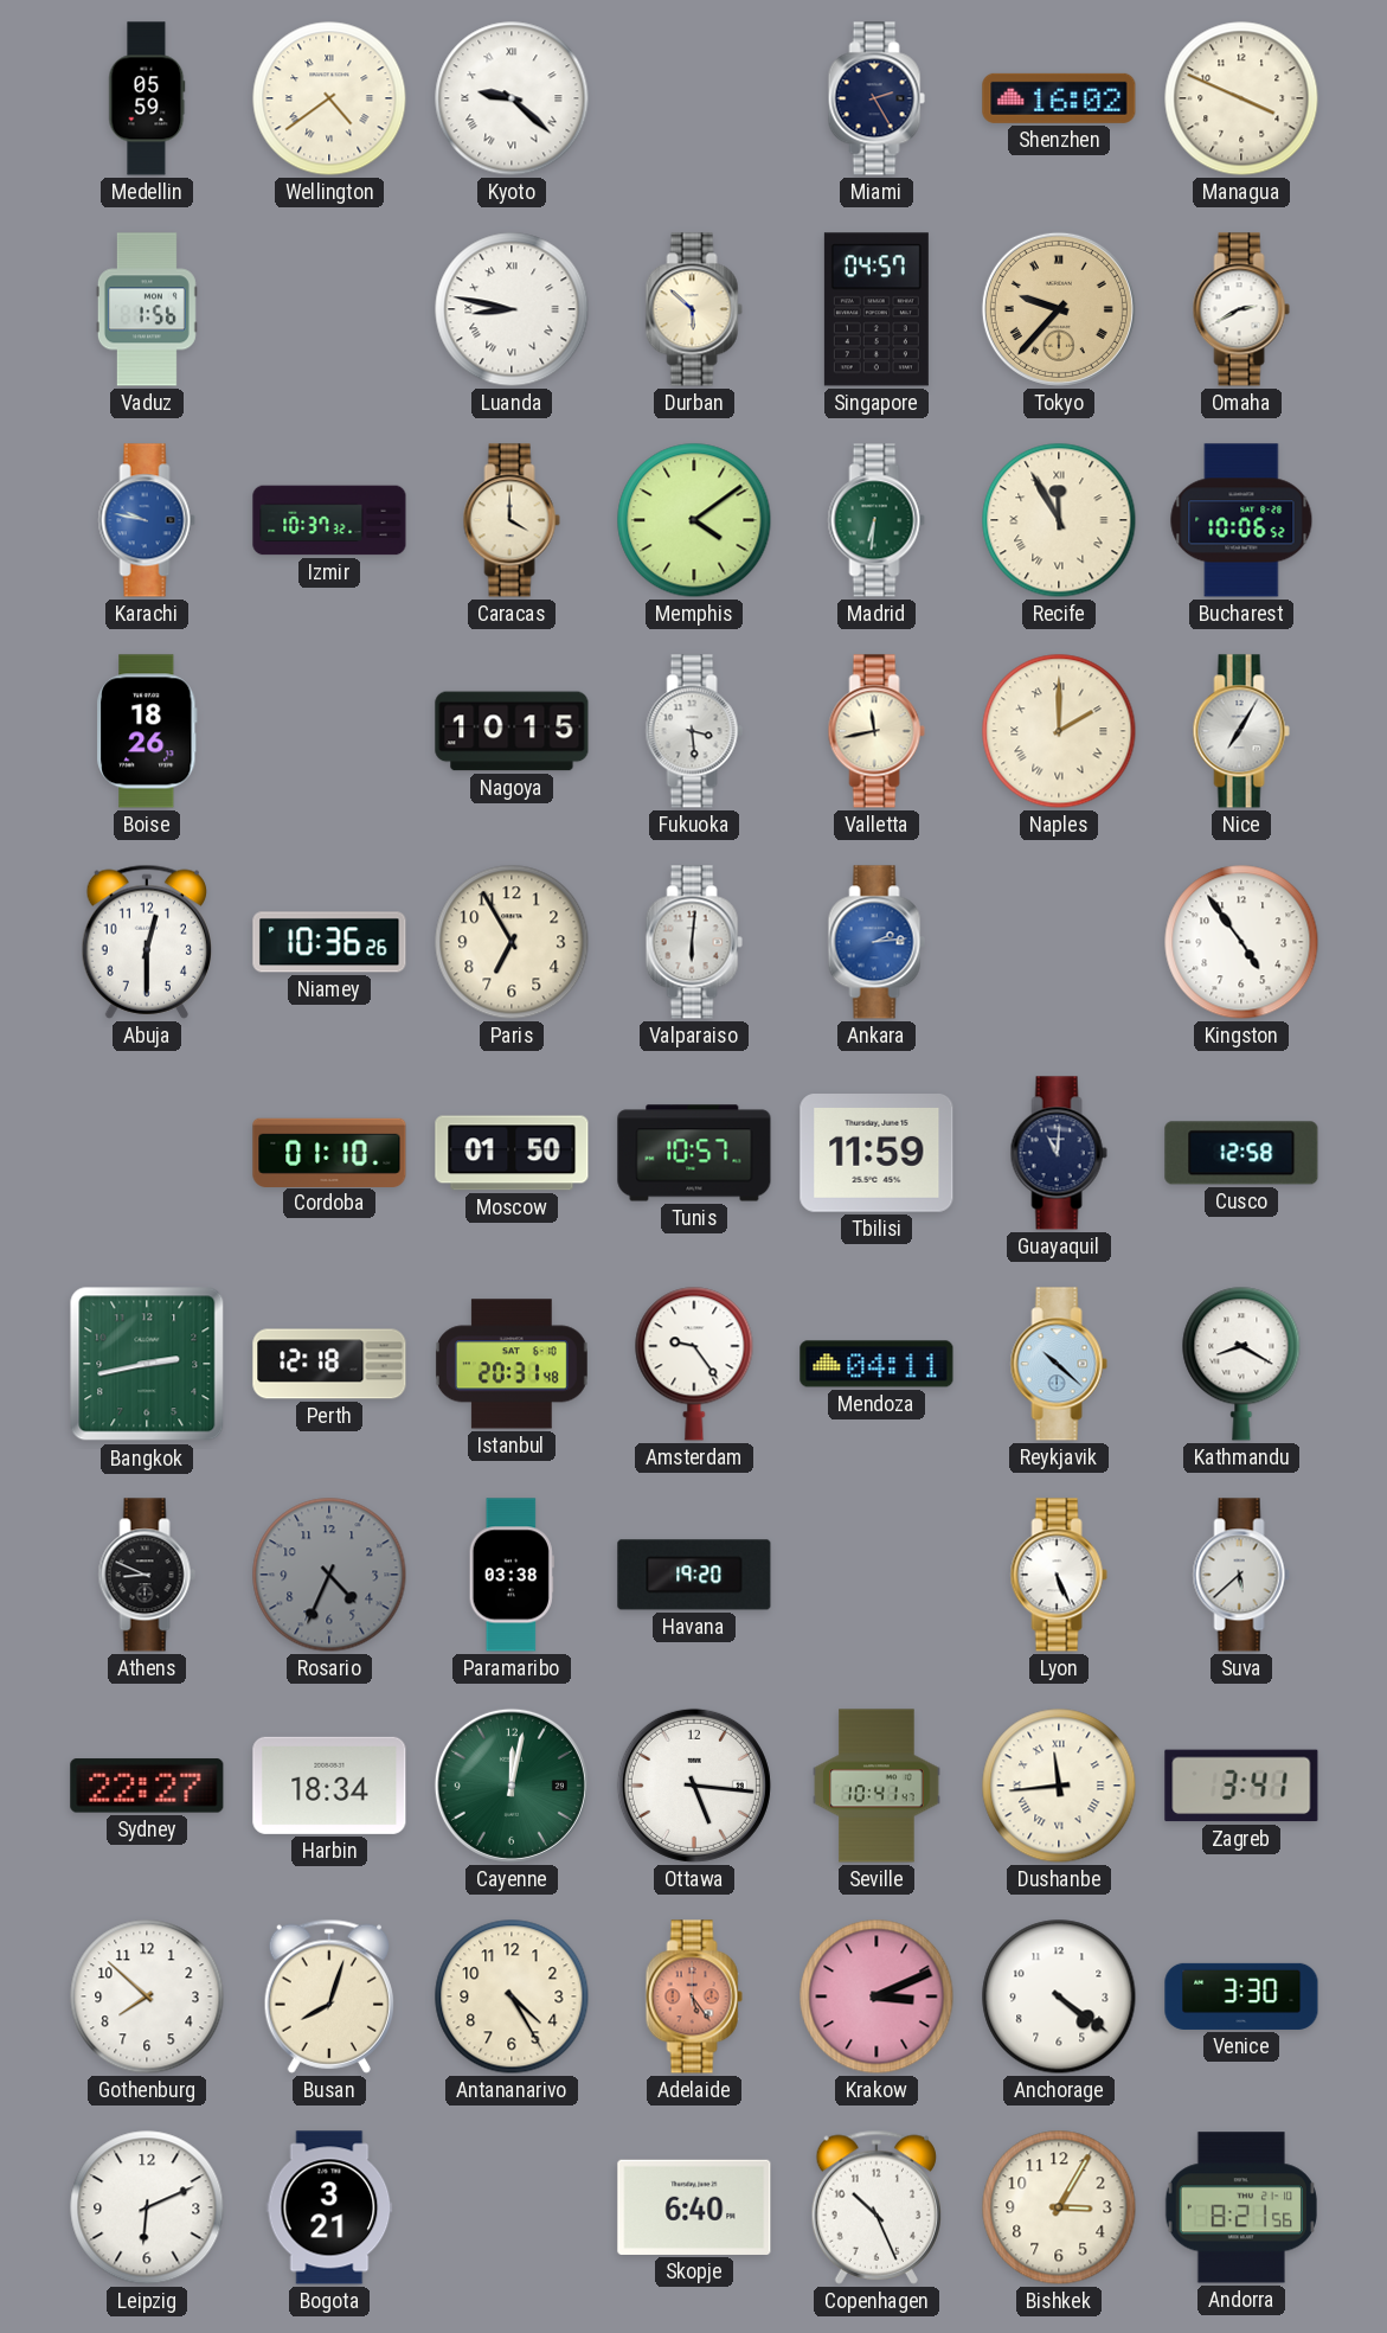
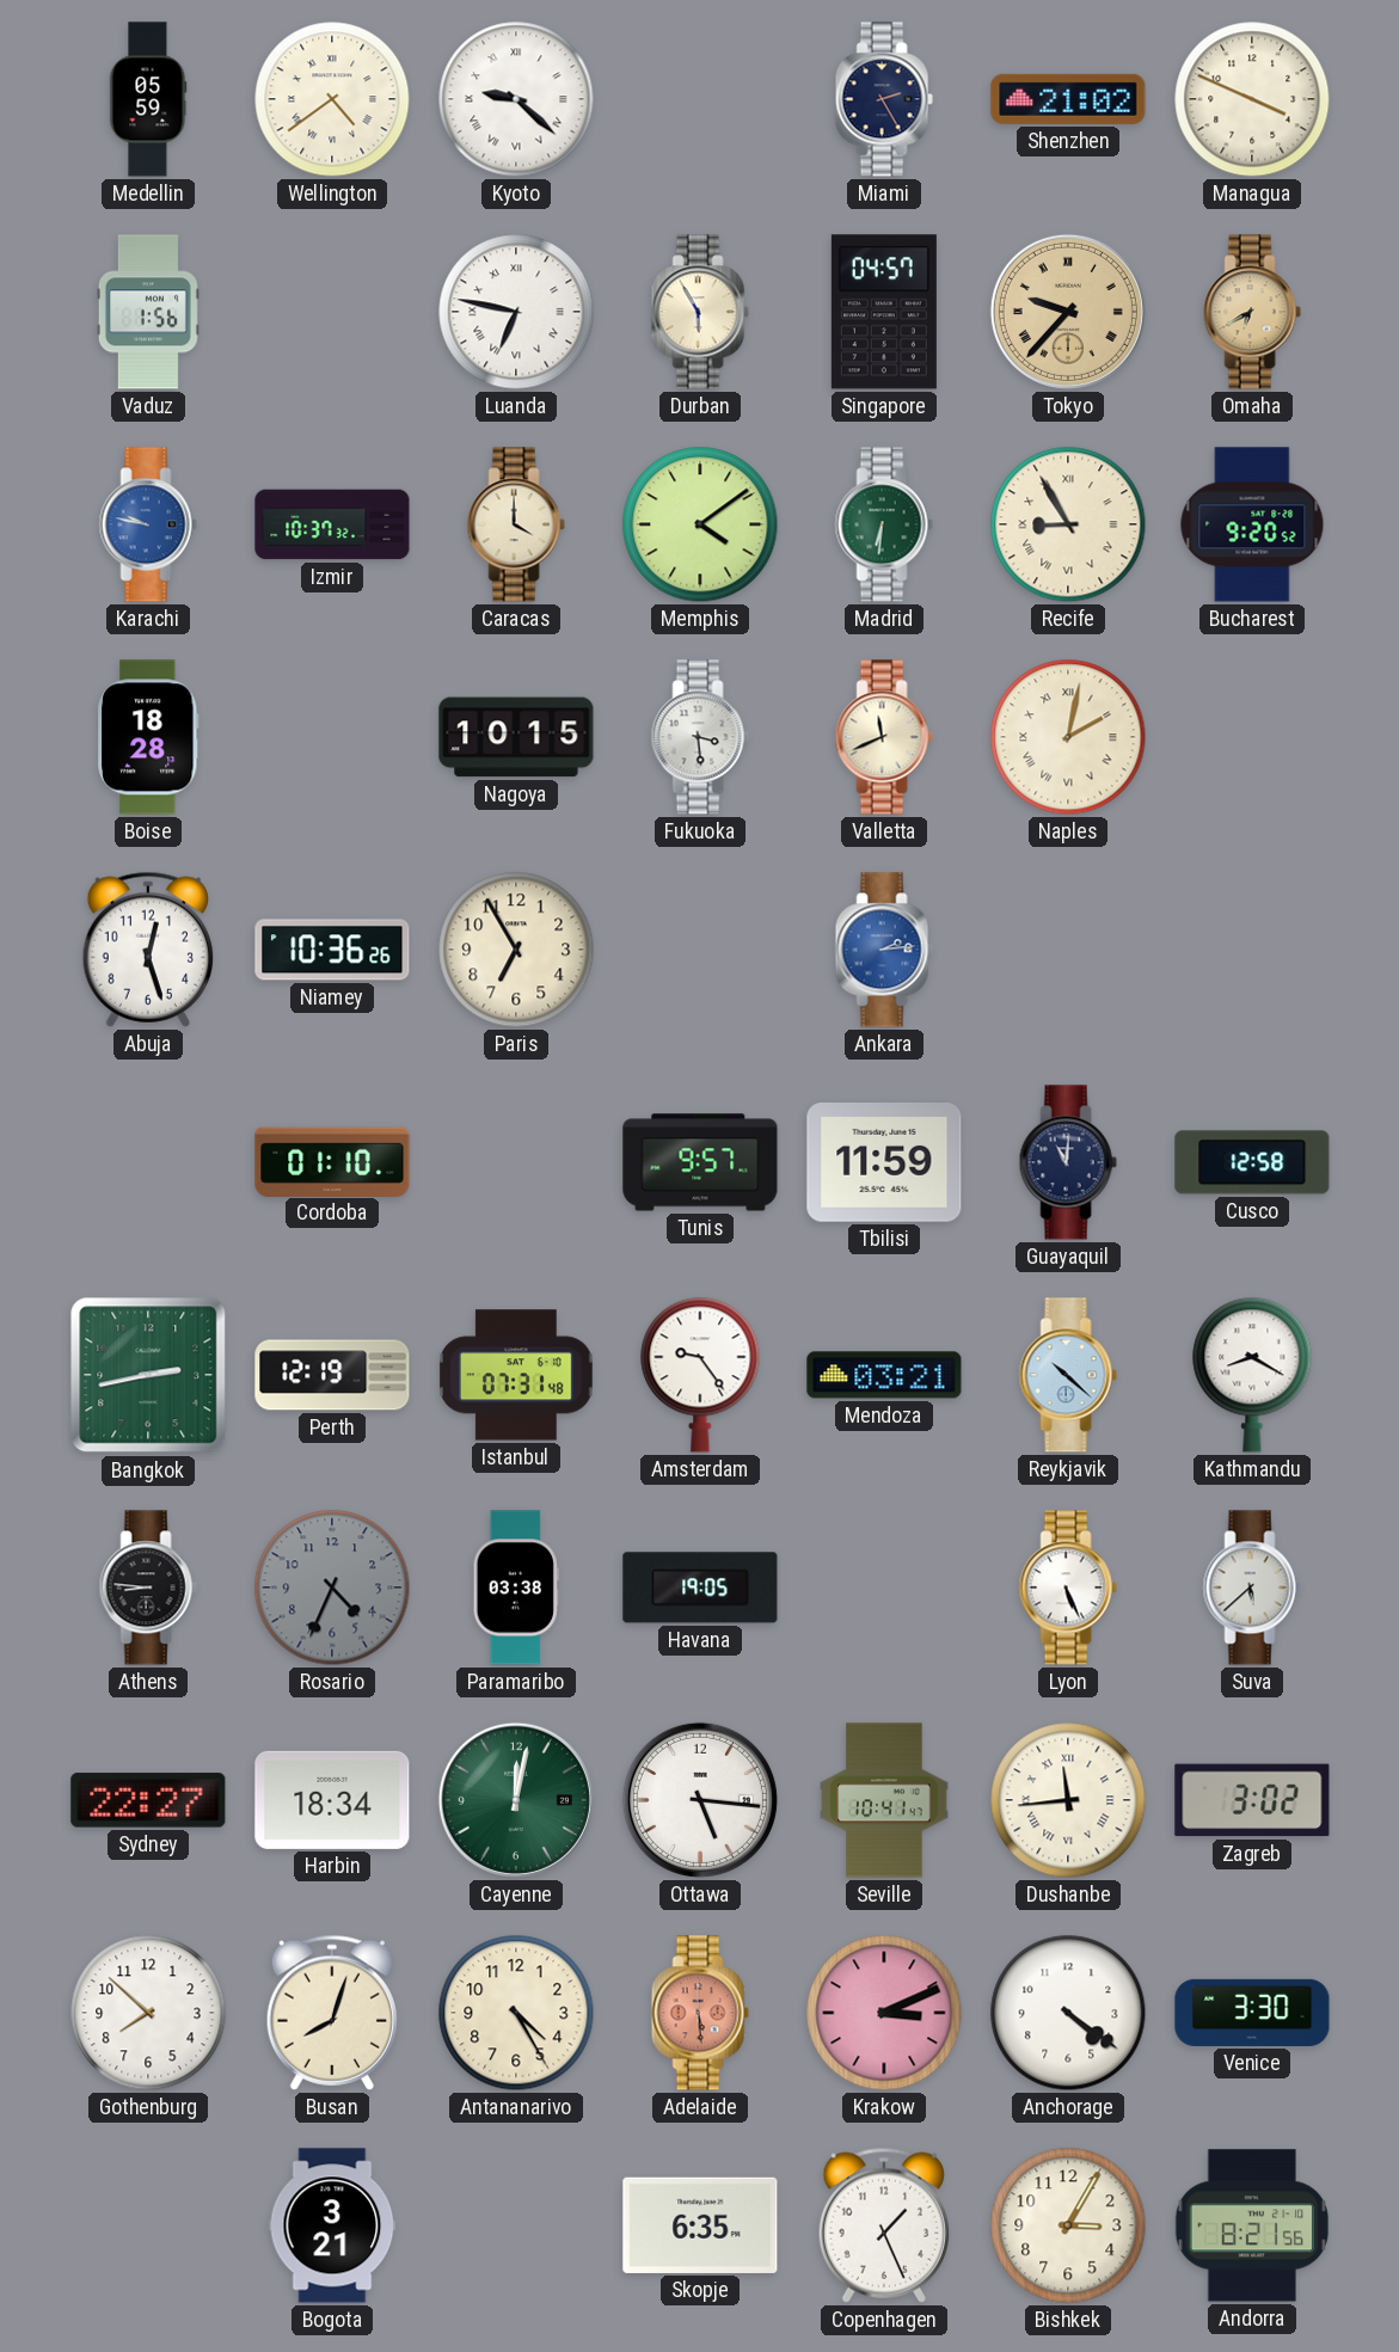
Shenzhen: 16:02 -> 21:02 (1068, 99)
Luanda: 8:47 -> 6:47 (516, 312)
Durban: 5:52 -> 5:55 (700, 312)
Omaha: 2:40 -> 6:40 (1252, 312)
Omaha dial: white -> champagne (1252, 312)
Recife: 11:55 -> 8:55 (1068, 524)
Bucharest: 10:06 -> 9:20 (1252, 524)
Boise: 18:26 -> 18:28 (148, 737)
Valletta: 11:43 -> 11:41 (884, 737)
Naples: 2:00 -> 2:02 (1068, 737)
Nice: 7:05 -> none (1241, 731)
Abuja: 12:30 -> 12:27 (147, 950)
Valparaiso: 6:01 -> none (694, 942)
Kingston: 4:54 -> none (1241, 942)
Moscow: 01:50 -> none (512, 1153)
Tunis: 10:57 -> 9:57 (700, 1162)
Perth: 12:18 -> 12:19 (332, 1375)
Istanbul: 20:31 -> 07:31 (516, 1375)
Mendoza: 04:11 -> 03:21 (884, 1375)
Athens: 8:49 -> 8:46 (148, 1588)
Havana: 19:20 -> 19:05 (700, 1588)
Zagreb: 3:41 -> 3:02 (1252, 1800)
Adelaide: 5:24 -> 5:29 (700, 2013)
Leipzig: 6:11 -> none (147, 2207)
Skopje: 6:40 -> 6:35 (700, 2225)
Copenhagen: 10:26 -> 1:26 (883, 2225)
